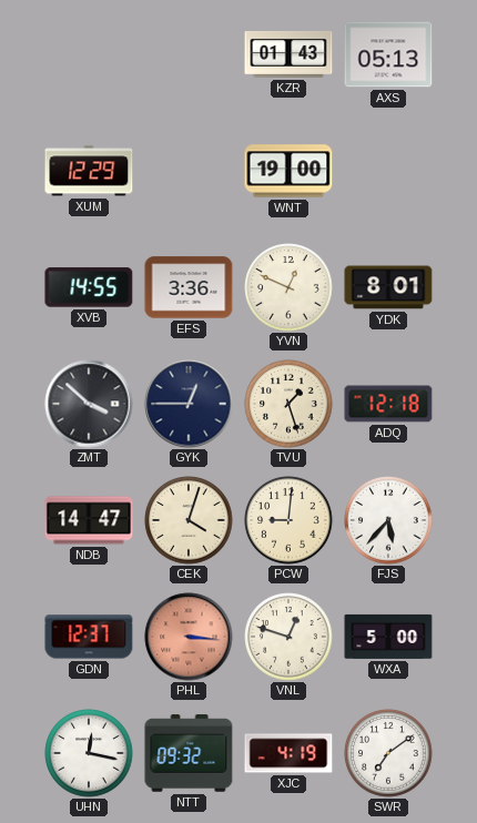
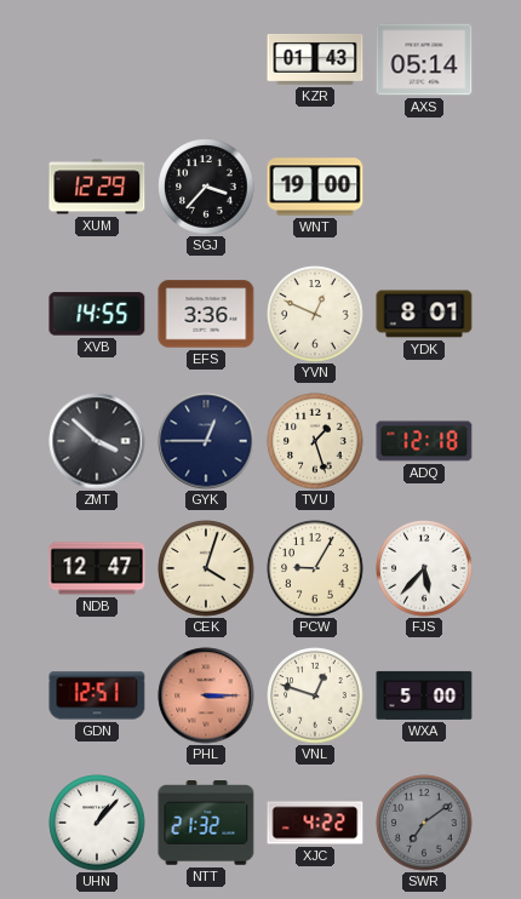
AXS: 05:13 -> 05:14 (424, 59)
SGJ: none -> 3:37 (206, 187)
NDB: 14:47 -> 12:47 (97, 568)
PCW: 9:01 -> 9:05 (315, 568)
GDN: 12:37 -> 12:51 (97, 695)
PHL: 3:16 -> 3:15 (206, 695)
UHN: 12:17 -> 1:07 (97, 823)
NTT: 09:32 -> 21:32 (206, 823)
XJC: 4:19 -> 4:22 (315, 823)
SWR dial: white -> grey (424, 823)
